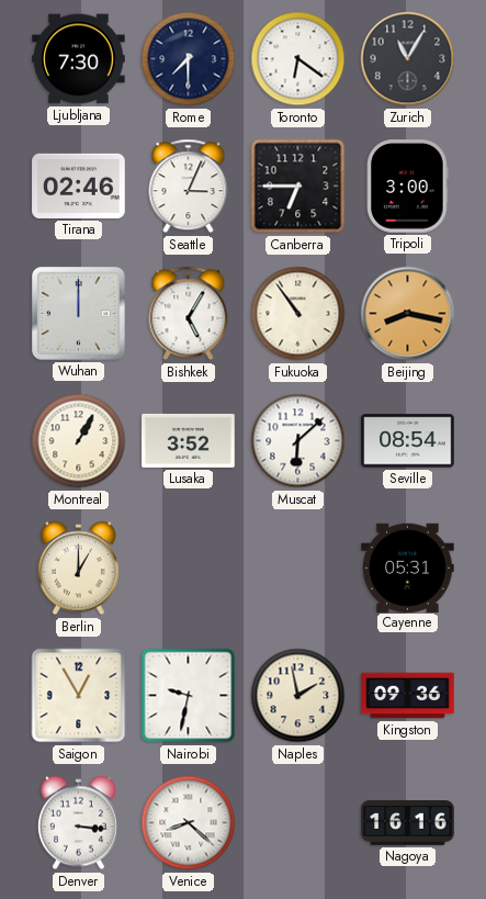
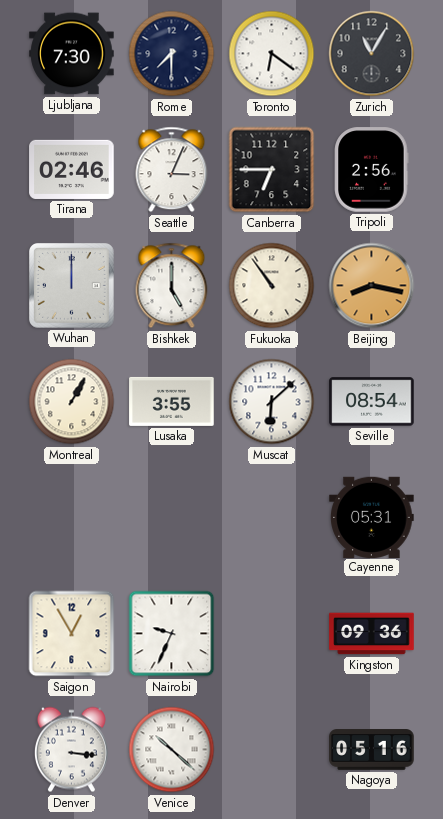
Tripoli: 3:00 -> 2:56 (372, 170)
Bishkek: 5:05 -> 5:00 (172, 286)
Lusaka: 3:52 -> 3:55 (172, 401)
Berlin: 1:00 -> none (78, 569)
Nairobi: 9:32 -> 9:34 (172, 634)
Naples: 1:58 -> none (298, 696)
Venice: 8:22 -> 10:22 (172, 750)
Nagoya: 16:16 -> 05:16 (372, 750)
